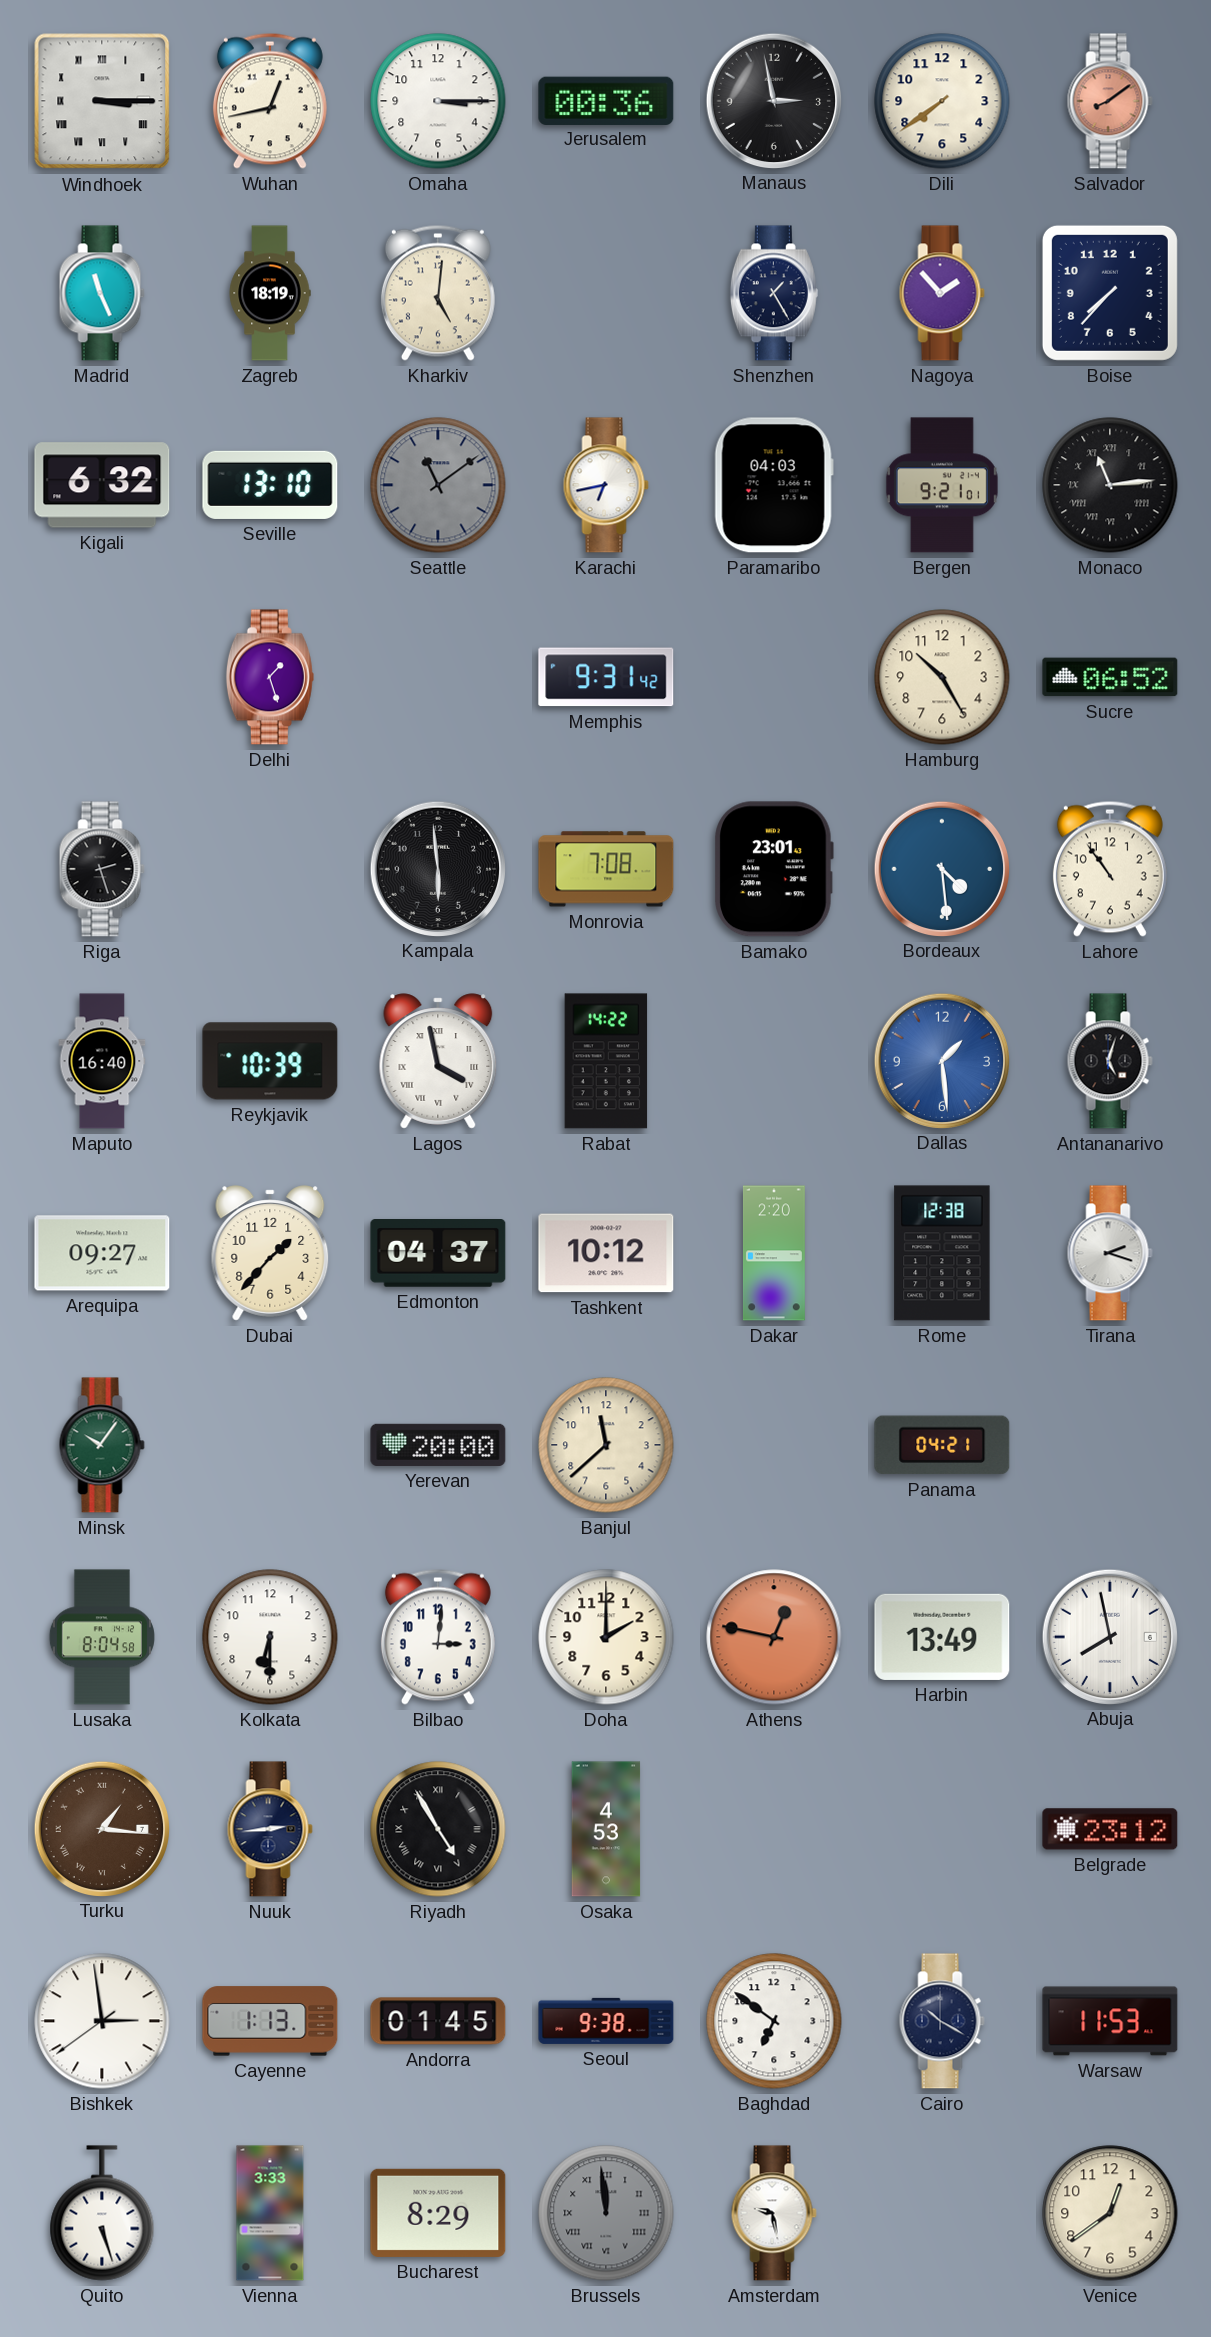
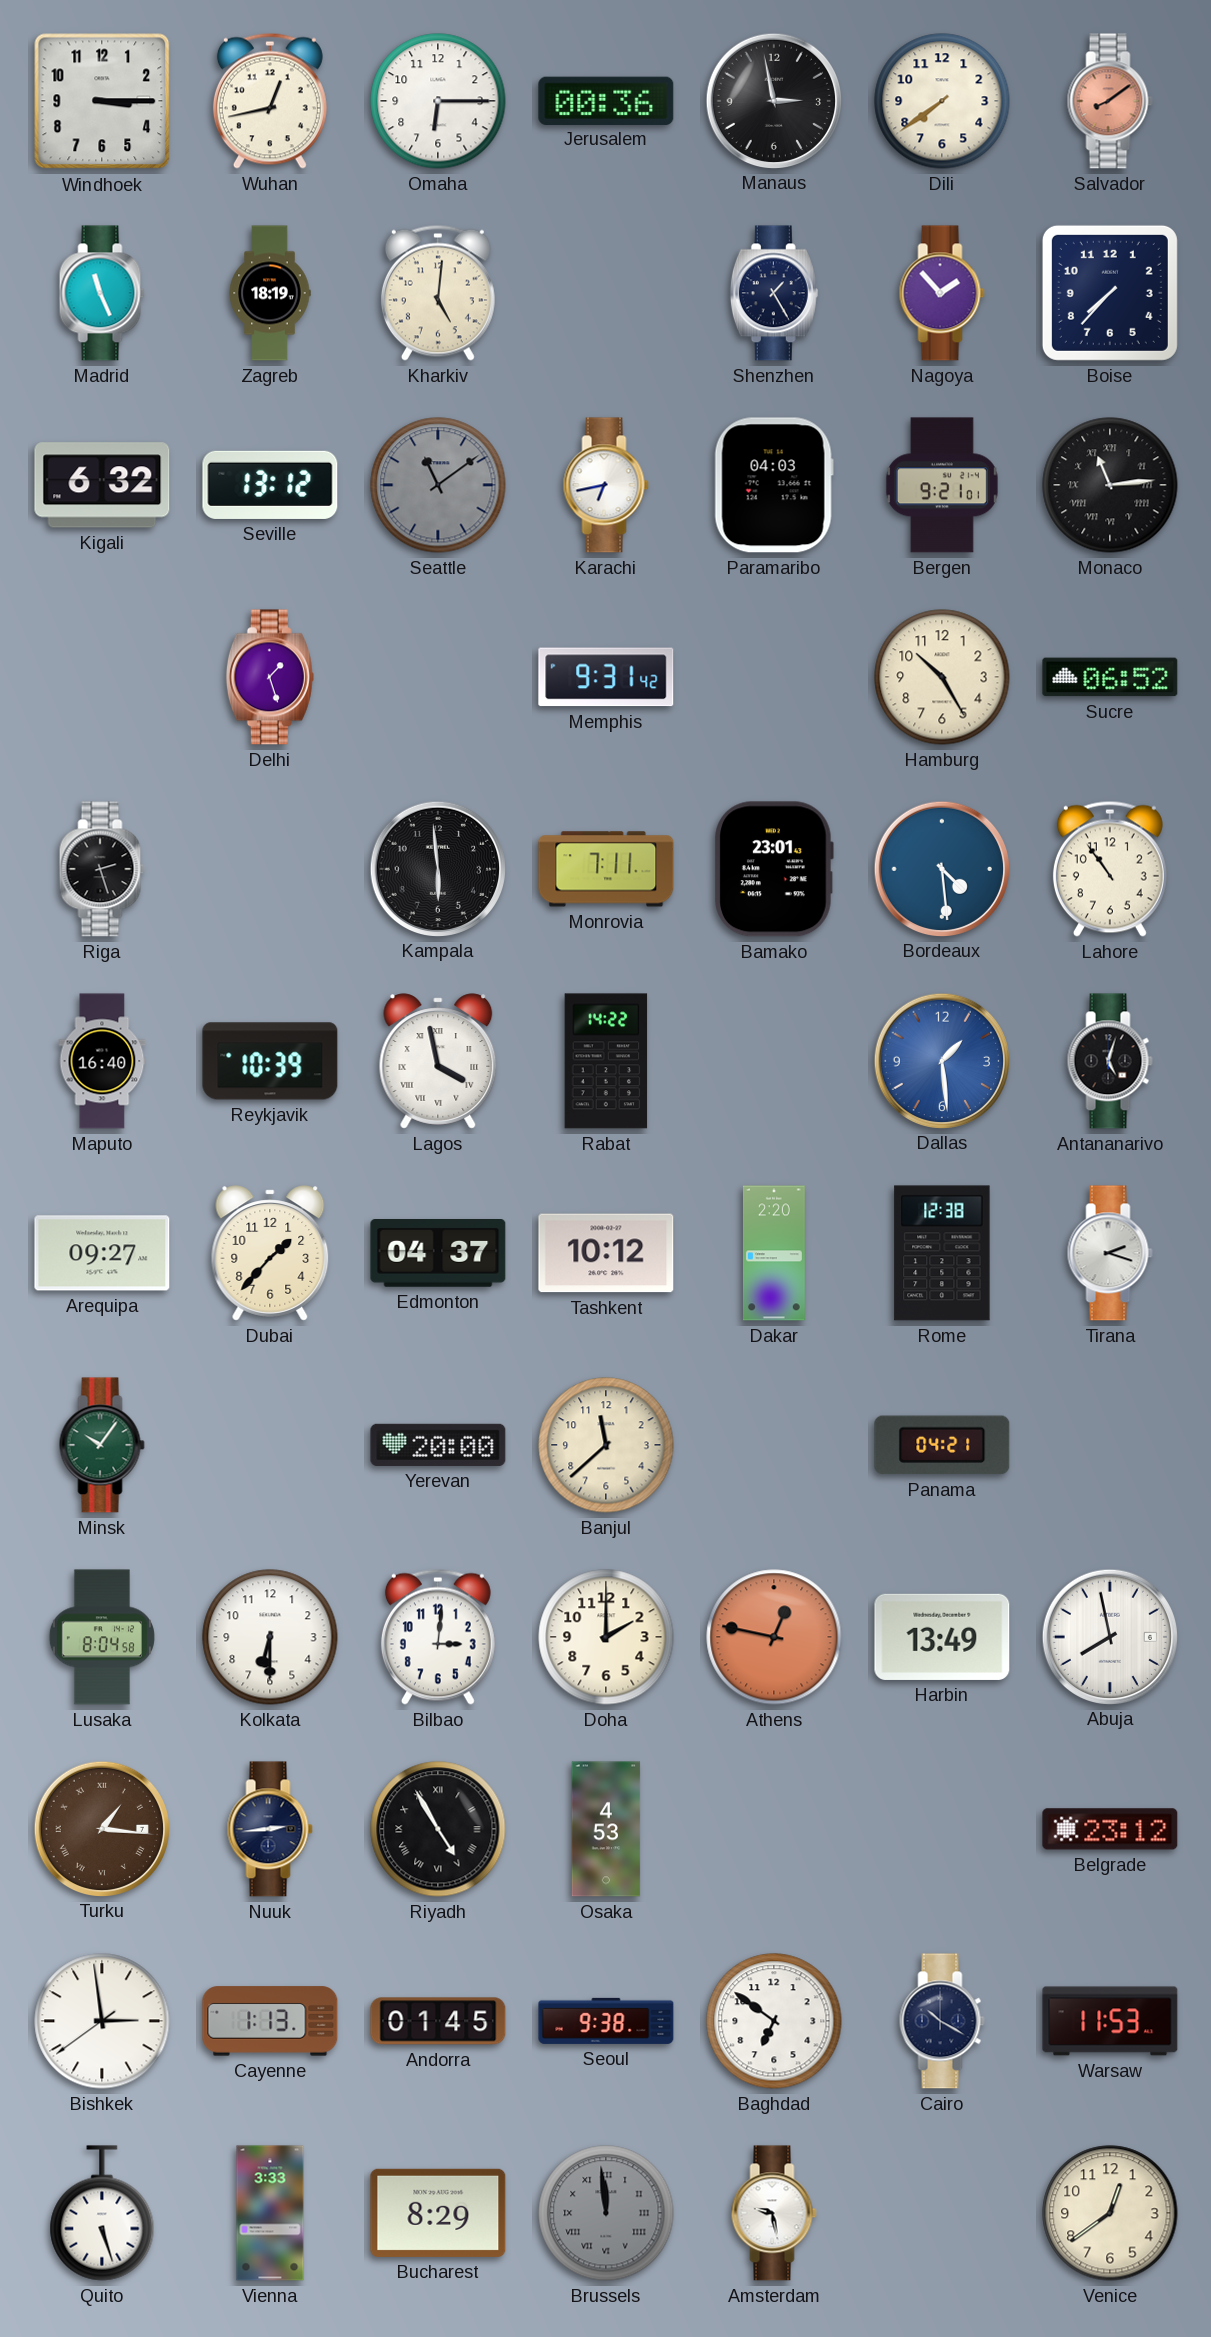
Windhoek numerals: Roman -> Arabic (102, 101)
Omaha: 3:15 -> 6:15 (438, 101)
Seville: 13:10 -> 13:12 (270, 485)
Monrovia: 7:08 -> 7:11 (606, 869)
